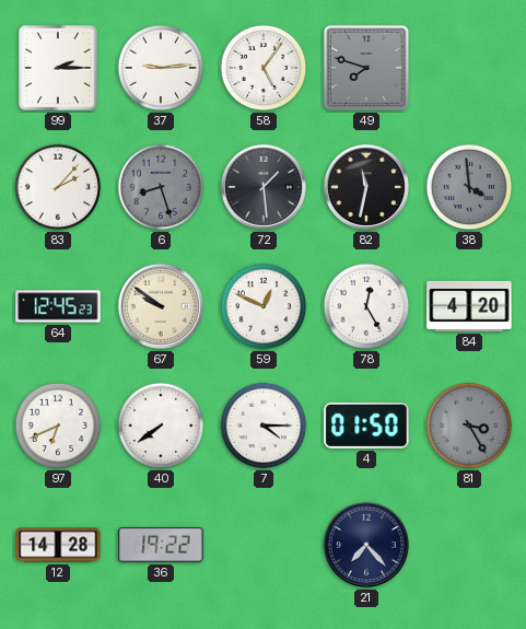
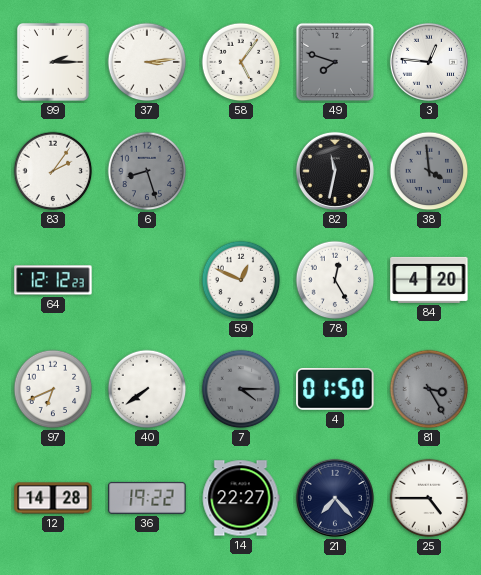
37: 9:14 -> 3:14 (147, 62)
3: none -> 12:46 (429, 62)
83: 2:07 -> 2:06 (53, 171)
72: 1:29 -> none (264, 187)
64: 12:45 -> 12:12 (53, 280)
67: 9:51 -> none (161, 306)
7 dial: white -> grey (241, 389)
14: none -> 22:27 (241, 498)
25: none -> 4:45 (429, 498)
